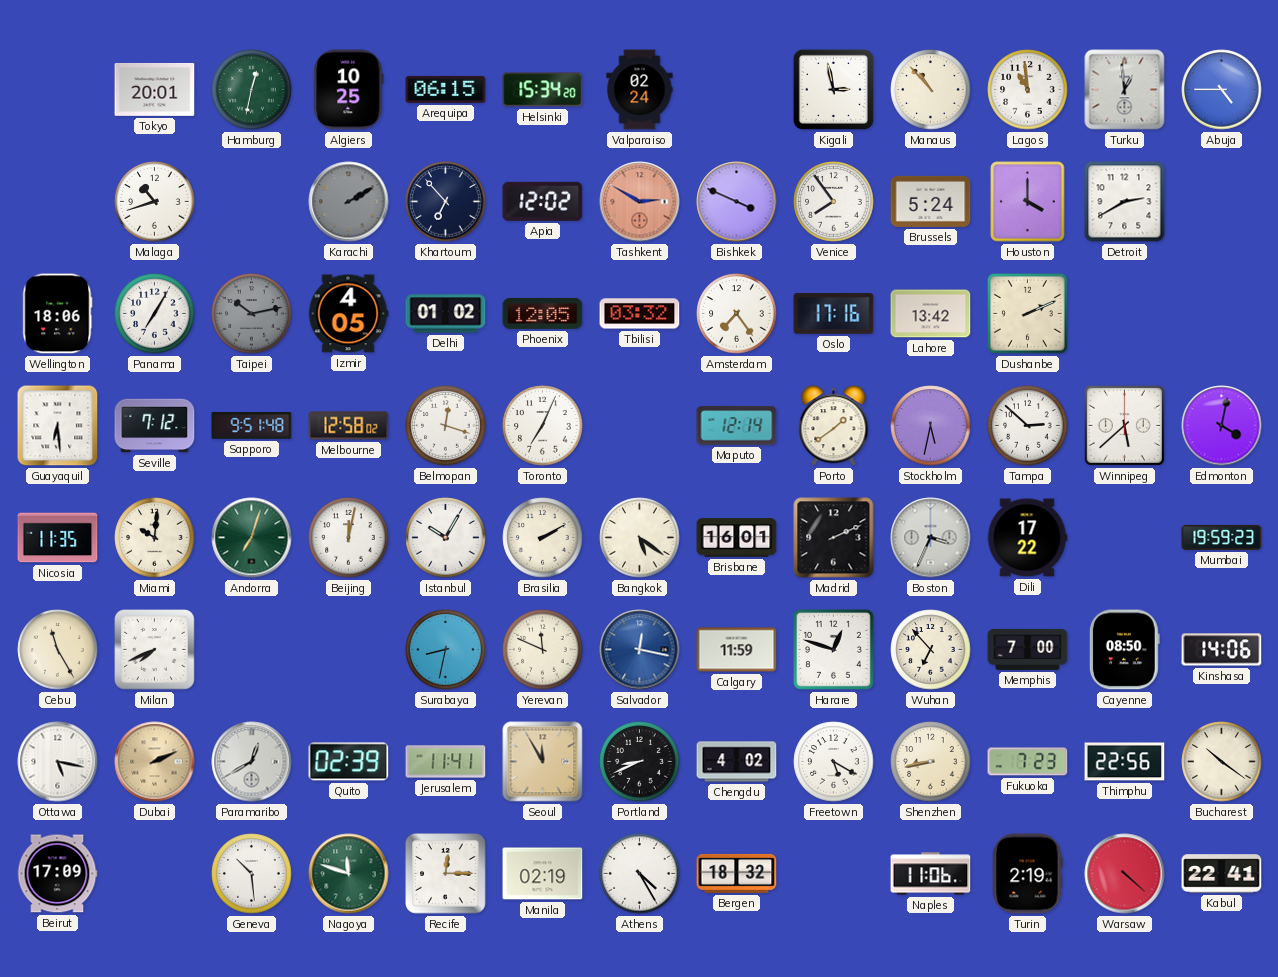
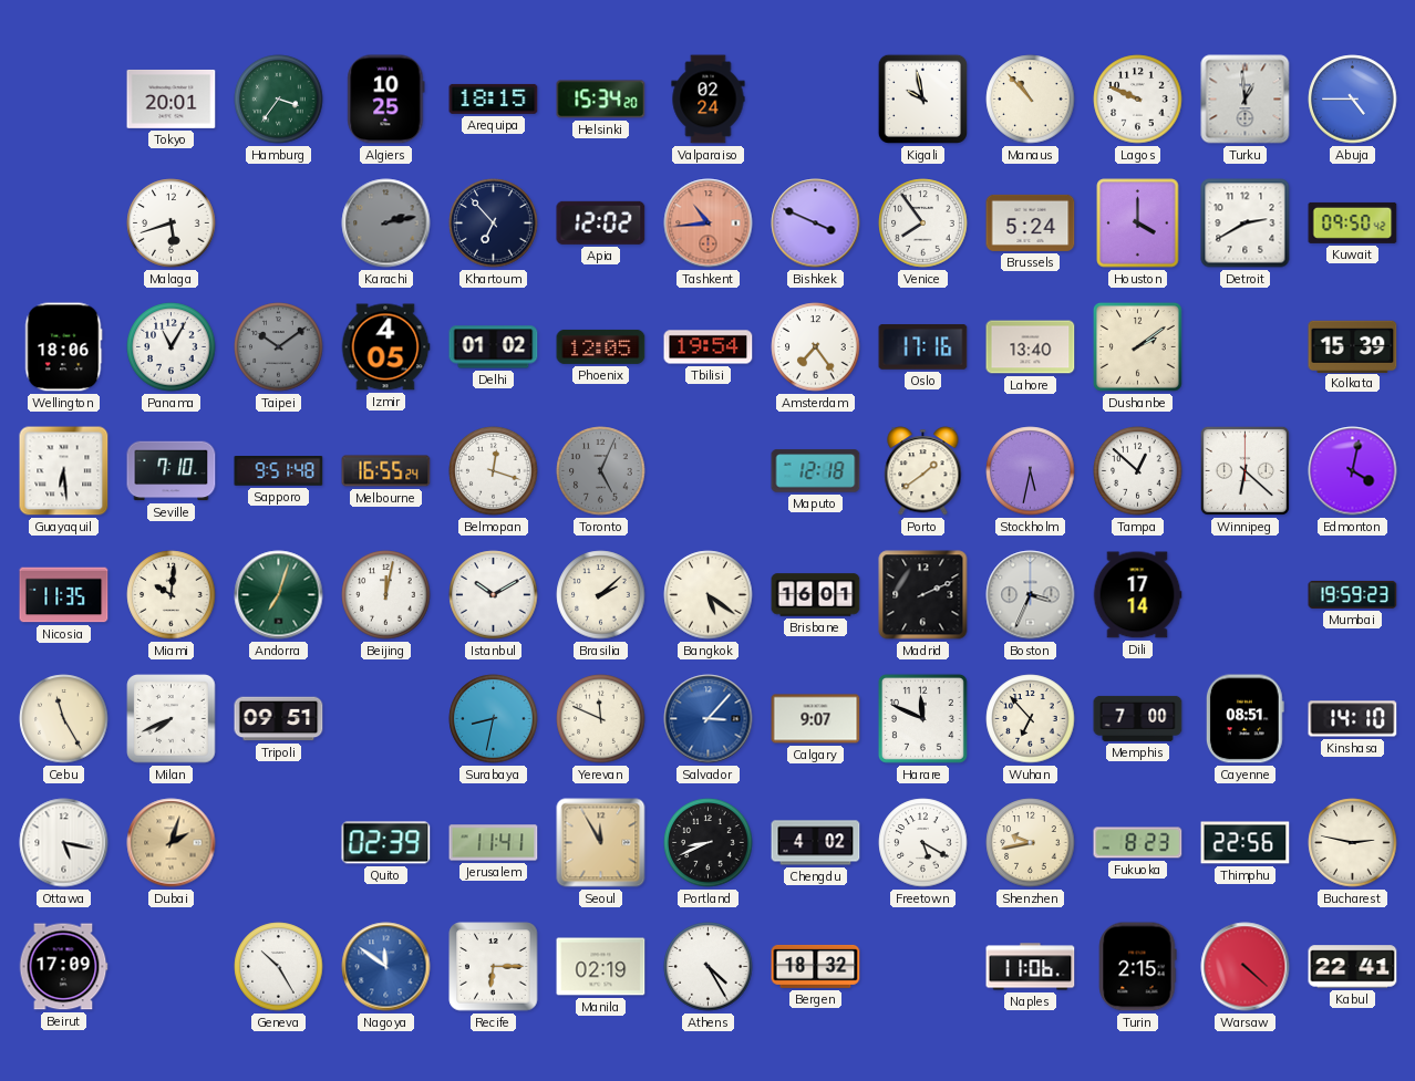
Hamburg: 12:32 -> 3:36 (279, 100)
Arequipa: 06:15 -> 18:15 (494, 98)
Kigali: 2:58 -> 9:58 (922, 98)
Lagos: 10:59 -> 9:49 (1138, 100)
Malaga: 10:42 -> 5:42 (172, 224)
Karachi: 2:10 -> 2:13 (386, 224)
Tashkent: 2:50 -> 10:44 (709, 224)
Kuwait: none -> 09:50 (1353, 222)
Panama: 7:05 -> 11:05 (172, 347)
Taipei: 10:13 -> 10:09 (279, 347)
Tbilisi: 03:32 -> 19:54 (709, 347)
Lahore: 13:42 -> 13:40 (1031, 347)
Dushanbe: 2:11 -> 2:09 (1137, 346)
Kolkata: none -> 15:39 (1353, 346)
Seville: 7:12 -> 7:10 (172, 471)
Melbourne: 12:58 -> 16:55 (386, 471)
Toronto: 7:04 -> 5:04 (601, 471)
Toronto dial: white -> grey (601, 471)
Maputo: 12:14 -> 12:18 (816, 471)
Tampa: 2:52 -> 12:52 (1138, 471)
Winnipeg: 5:38 -> 6:22 (1244, 470)
Istanbul: 10:05 -> 10:10 (494, 595)
Brasilia: 2:10 -> 2:08 (601, 595)
Dili: 17:22 -> 17:14 (1137, 595)
Tripoli: none -> 09:51 (279, 719)
Salvador: 12:17 -> 3:07 (709, 719)
Calgary: 11:59 -> 9:07 (816, 719)
Harare: 12:48 -> 11:49 (922, 718)
Cayenne: 08:50 -> 08:51 (1244, 719)
Kinshasa: 14:06 -> 14:10 (1353, 719)
Dubai: 2:11 -> 2:03 (172, 843)
Paramaribo: 12:40 -> none (252, 762)
Shenzhen: 8:43 -> 9:43 (1031, 843)
Fukuoka: 7:23 -> 8:23 (1138, 843)
Bucharest: 10:21 -> 2:47 (1353, 843)
Geneva: 10:29 -> 10:25 (279, 967)
Nagoya: 11:48 -> 11:51 (386, 967)
Nagoya dial: green -> blue (386, 967)
Recife: 12:15 -> 6:15 (494, 967)
Turin: 2:19 -> 2:15 (1138, 967)
